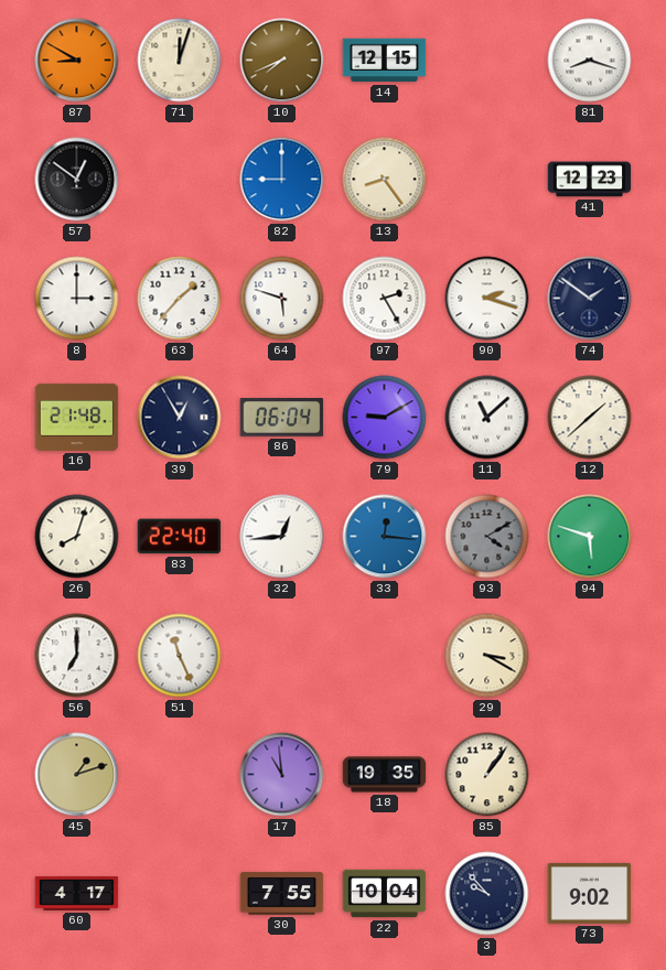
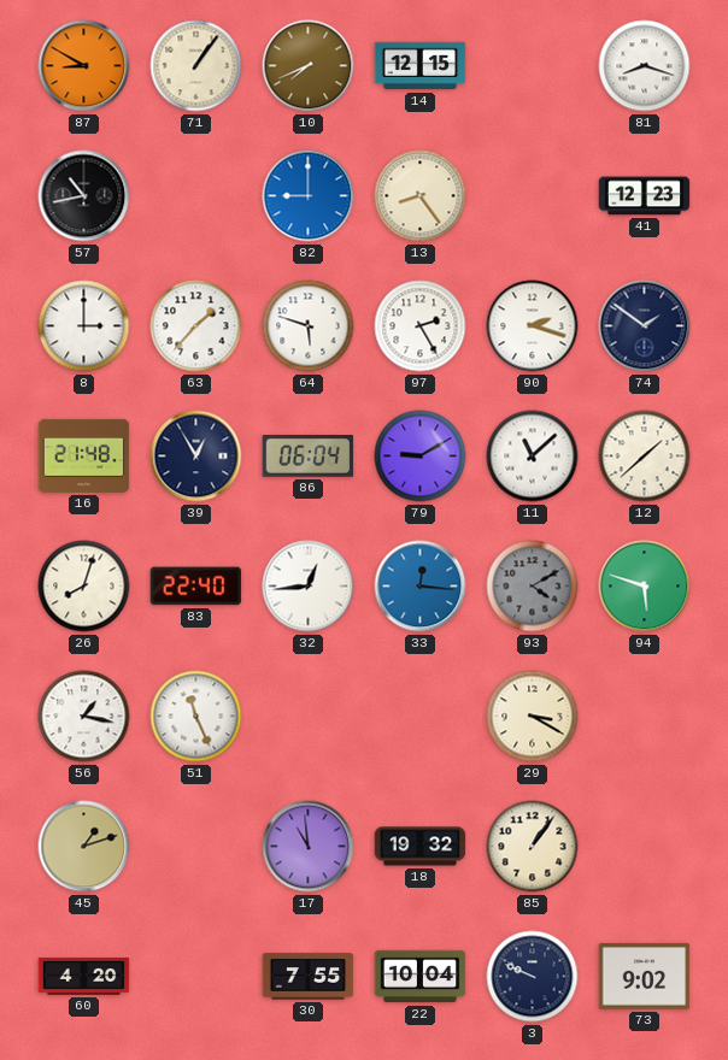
71: 12:03 -> 1:06 (196, 66)
57: 12:51 -> 10:43 (84, 196)
56: 7:00 -> 1:17 (84, 717)
18: 19:35 -> 19:32 (421, 847)
60: 4:17 -> 4:20 (84, 977)
3: 9:53 -> 9:49 (533, 977)
